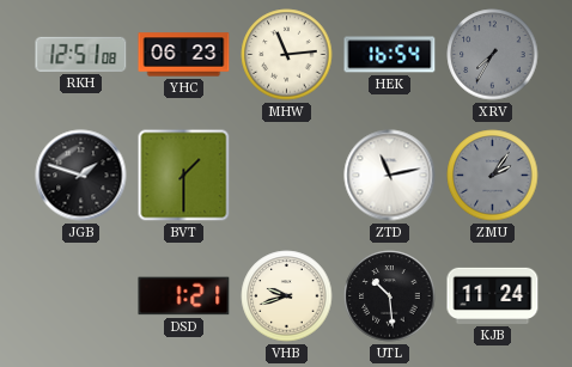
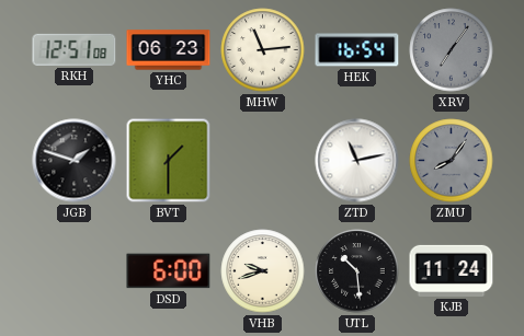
XRV: 7:35 -> 7:06 (452, 50)
ZMU: 2:06 -> 8:06 (452, 161)
DSD: 1:21 -> 6:00 (169, 271)
